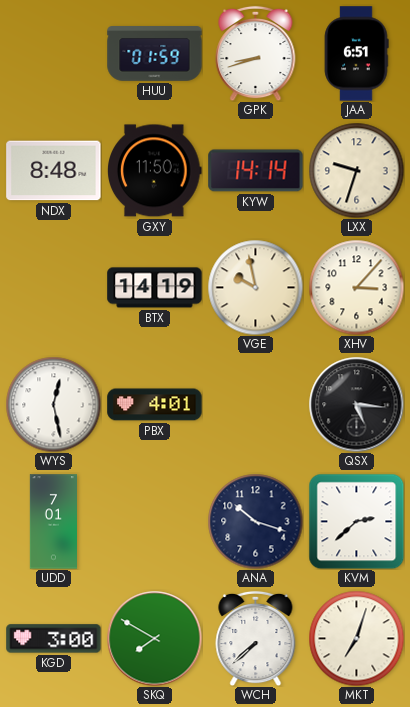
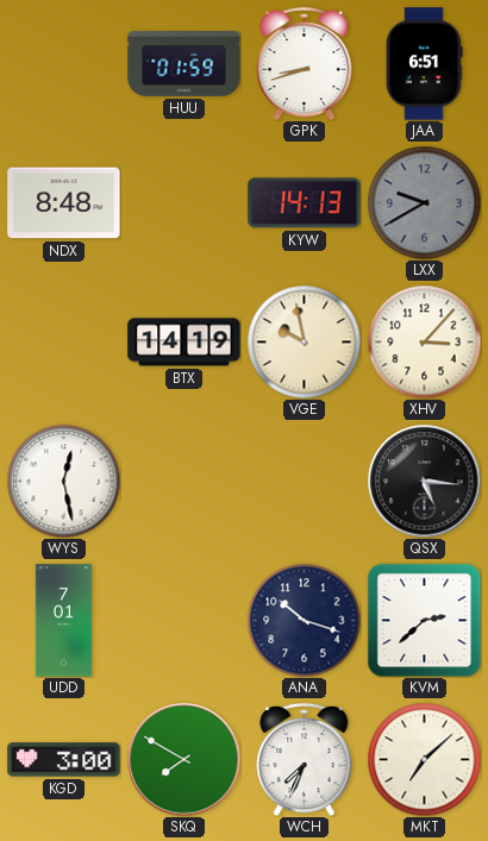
GXY: 11:50 -> none (155, 171)
KYW: 14:14 -> 14:13 (305, 203)
LXX: 9:33 -> 9:40 (424, 202)
LXX dial: cream -> grey (424, 202)
PBX: 4:01 -> none (155, 405)
WCH: 7:38 -> 7:34 (305, 759)
MKT: 7:03 -> 7:08 (424, 759)
